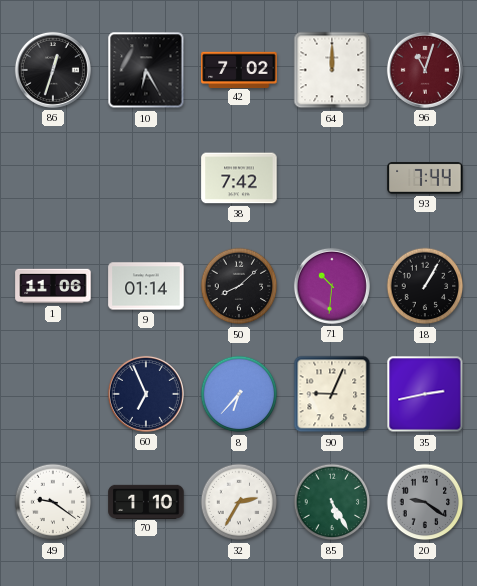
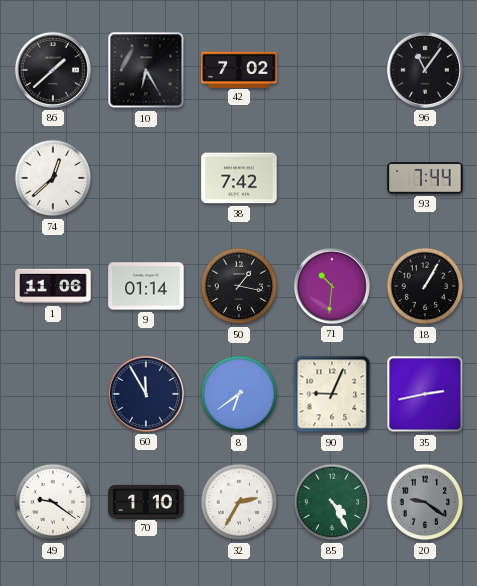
86: 12:33 -> 1:38 (53, 70)
64: 12:00 -> none (332, 70)
96: 11:03 -> 11:06 (425, 70)
96 dial: burgundy -> black (425, 70)
74: none -> 12:38 (53, 178)
50: 8:08 -> 1:17 (239, 286)
60: 6:56 -> 11:55 (146, 394)
8: 6:37 -> 6:39 (239, 394)
85: 5:25 -> 4:25 (332, 502)
